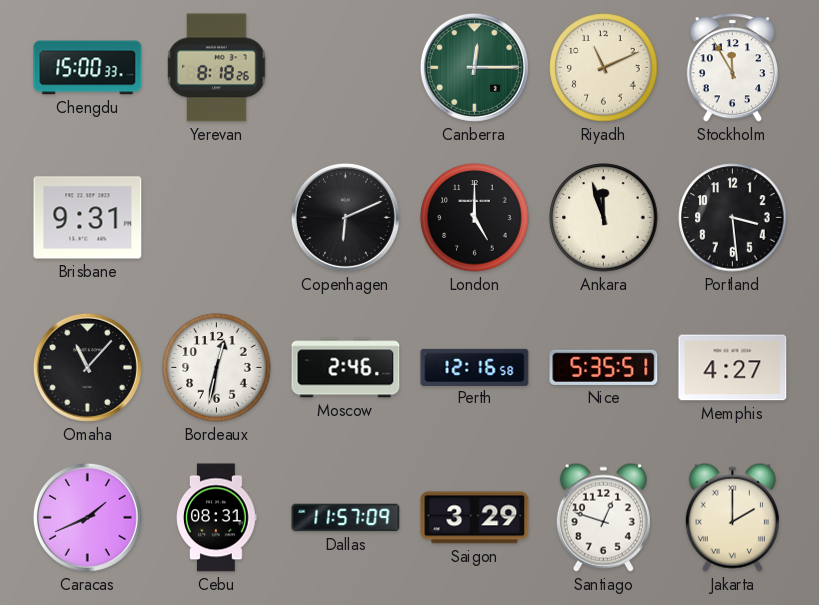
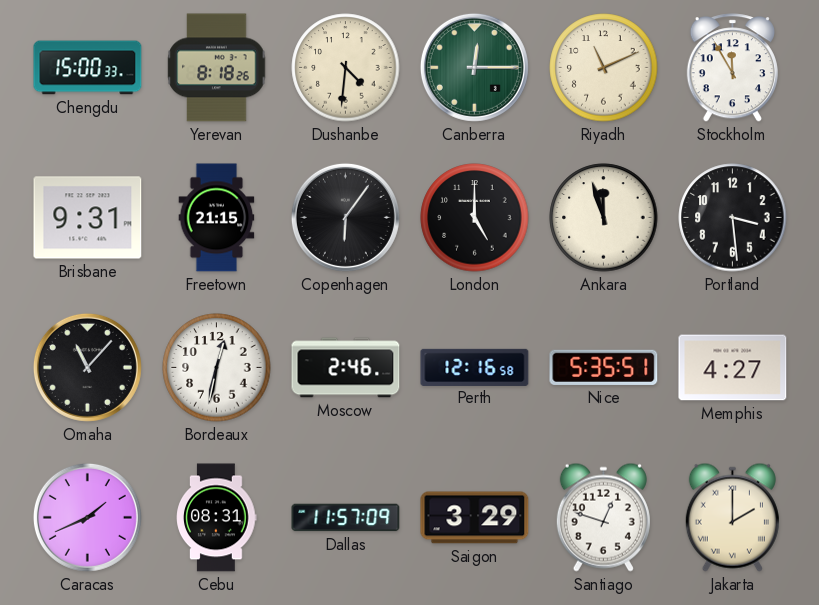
Dushanbe: none -> 4:31 (346, 68)
Freetown: none -> 21:15 (217, 218)
Copenhagen: 6:11 -> 6:06 (345, 217)
